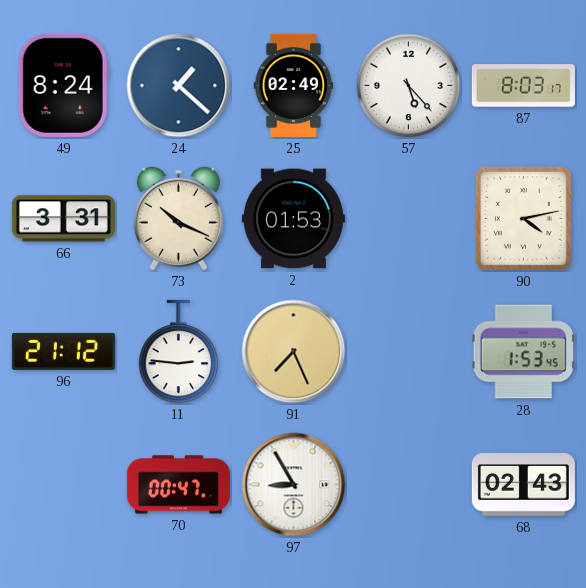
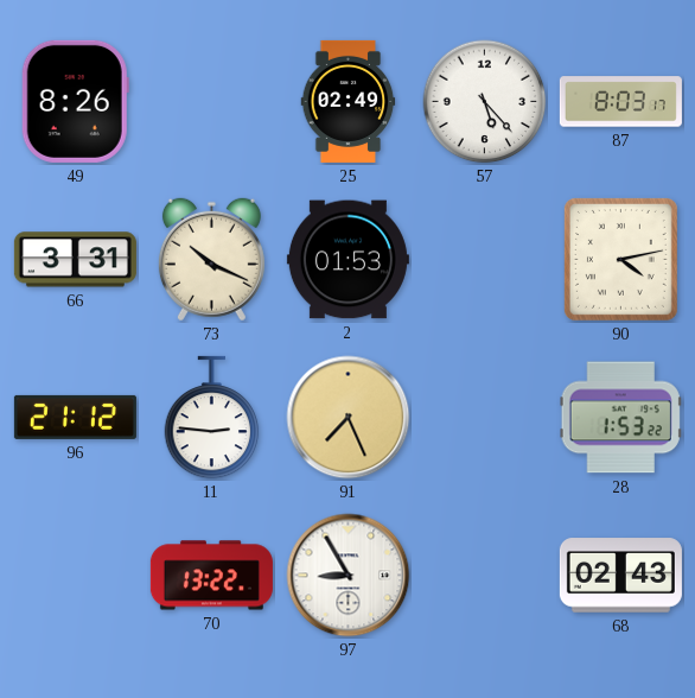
49: 8:24 -> 8:26 (75, 101)
24: 1:22 -> none (179, 86)
28: 1:53:45 -> 1:53:22 (620, 418)
70: 00:47 -> 13:22 (211, 576)
